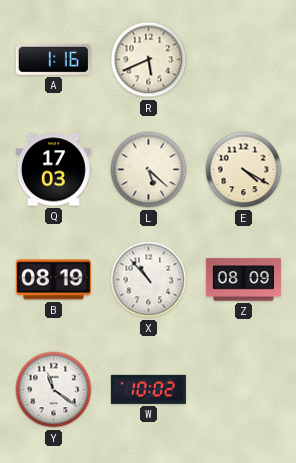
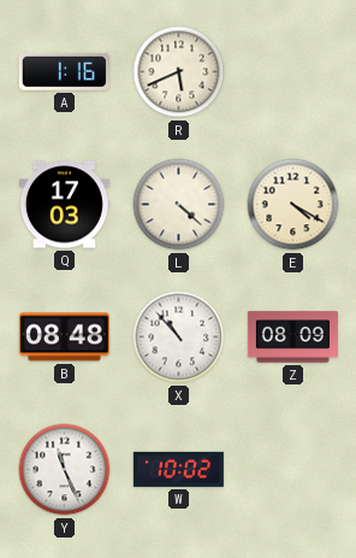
L: 5:22 -> 4:22 (179, 205)
B: 08:19 -> 08:48 (64, 337)
Y: 11:21 -> 11:26 (65, 470)
